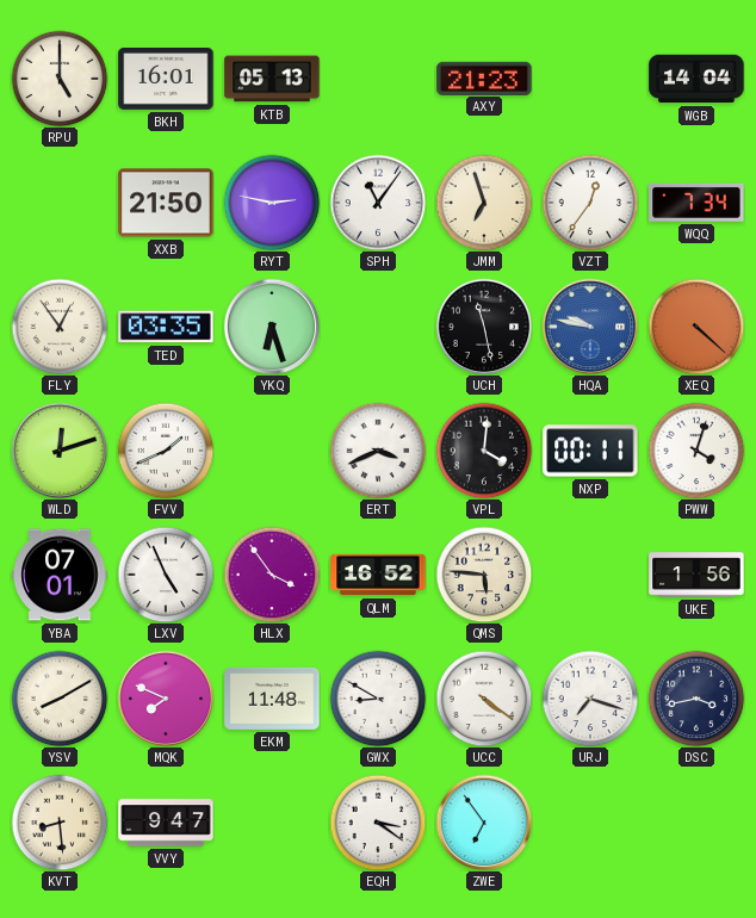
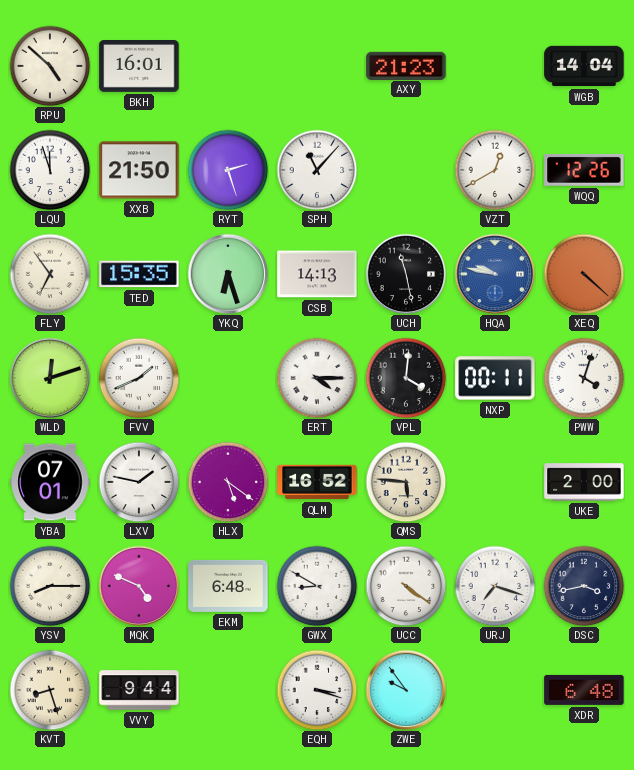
RPU: 5:00 -> 4:52 (50, 66)
KTB: 05:13 -> none (272, 79)
LQU: none -> 11:57 (50, 170)
RYT: 2:47 -> 2:27 (228, 170)
SPH: 11:06 -> 11:07 (317, 170)
JMM: 6:57 -> none (484, 203)
VZT: 12:36 -> 12:40 (495, 170)
WQQ: 7:34 -> 12:26 (584, 170)
FLY: 12:54 -> 6:54 (50, 274)
TED: 03:35 -> 15:35 (139, 274)
CSB: none -> 14:13 (317, 274)
ERT: 3:41 -> 4:15 (317, 378)
LXV: 4:56 -> 1:47 (139, 482)
HLX: 3:54 -> 5:21 (228, 482)
UKE: 1:56 -> 2:00 (584, 482)
YSV: 8:10 -> 8:15 (50, 586)
MQK: 7:49 -> 4:49 (139, 586)
EKM: 11:48 -> 6:48 (228, 586)
KVT: 8:29 -> 8:27 (50, 690)
VVY: 9:47 -> 9:44 (139, 690)
EQH: 3:21 -> 3:18 (317, 690)
ZWE: 6:54 -> 9:54 (406, 690)
XDR: none -> 6:48 (584, 690)
